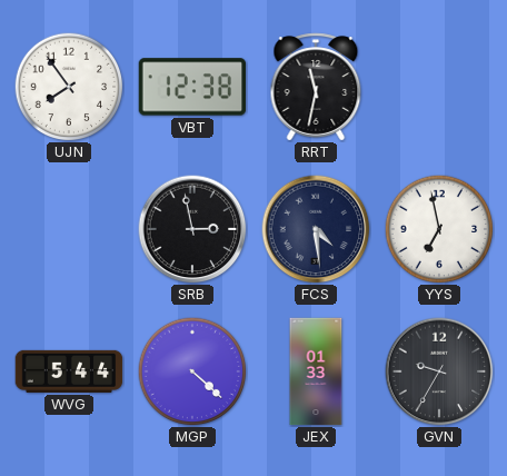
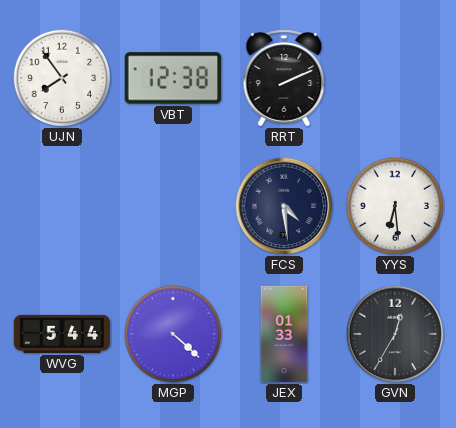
RRT: 11:32 -> 2:11 (284, 78)
SRB: 2:58 -> none (192, 229)
YYS: 6:58 -> 6:29 (395, 206)
GVN: 9:35 -> 12:35 (395, 334)
